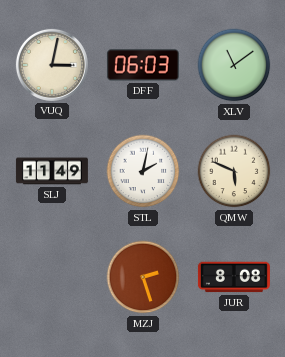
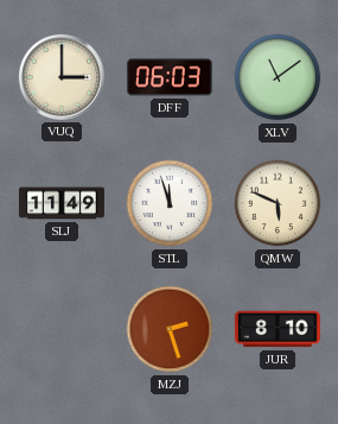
VUQ: 3:02 -> 3:00 (62, 77)
STL: 2:02 -> 11:57 (170, 203)
JUR: 8:08 -> 8:10 (278, 329)
